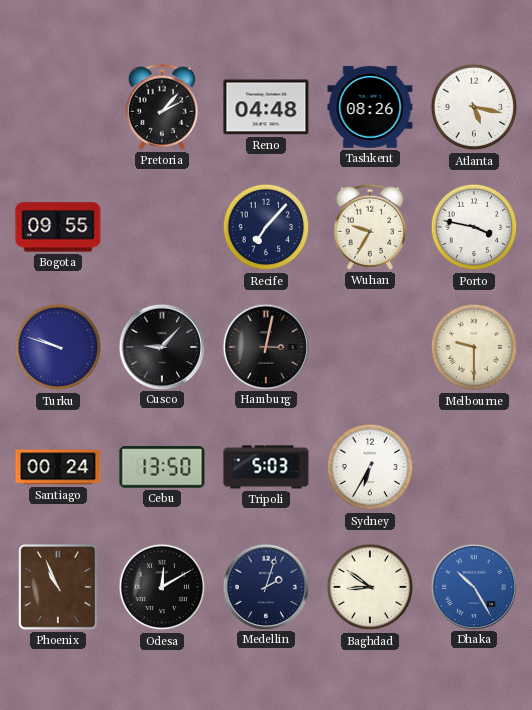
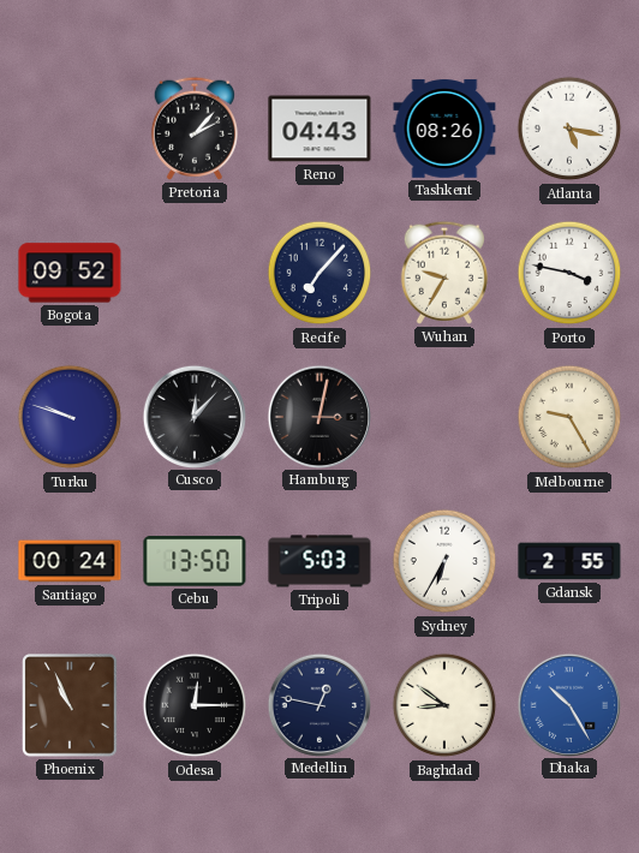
Reno: 04:48 -> 04:43 (319, 129)
Bogota: 09:55 -> 09:52 (70, 273)
Cusco: 9:07 -> 12:07 (193, 416)
Melbourne: 9:30 -> 9:25 (569, 417)
Gdansk: none -> 2:55 (569, 561)
Odesa: 12:10 -> 12:15 (195, 705)
Medellin: 2:03 -> 12:47 (318, 704)
